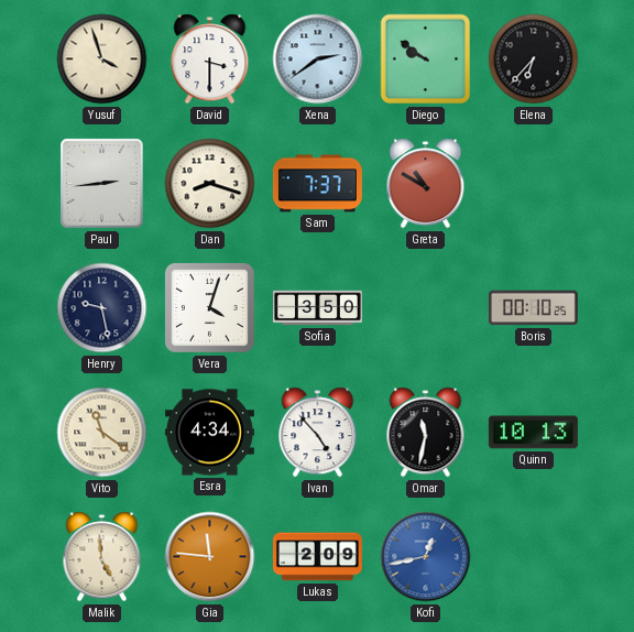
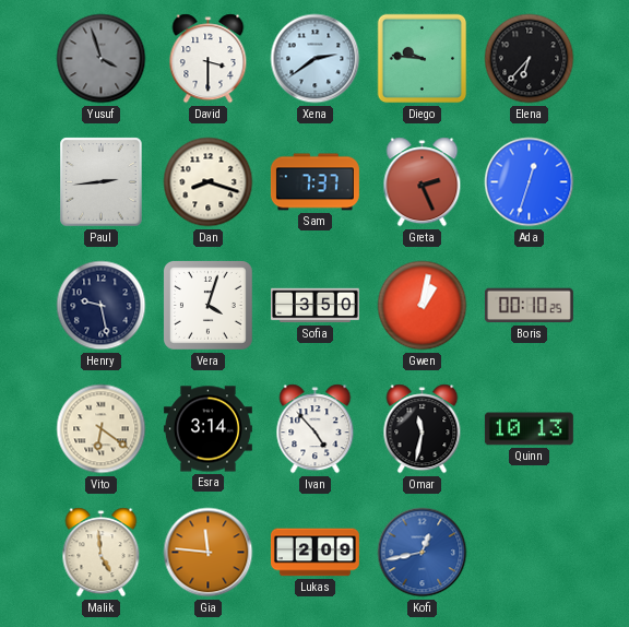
Yusuf dial: cream -> grey (102, 59)
Diego: 9:51 -> 9:46 (423, 59)
Greta: 10:50 -> 2:26 (423, 182)
Ada: none -> 12:33 (530, 182)
Gwen: none -> 1:02 (423, 306)
Vito: 11:21 -> 6:21 (102, 429)
Esra: 4:34 -> 3:14 (207, 429)
